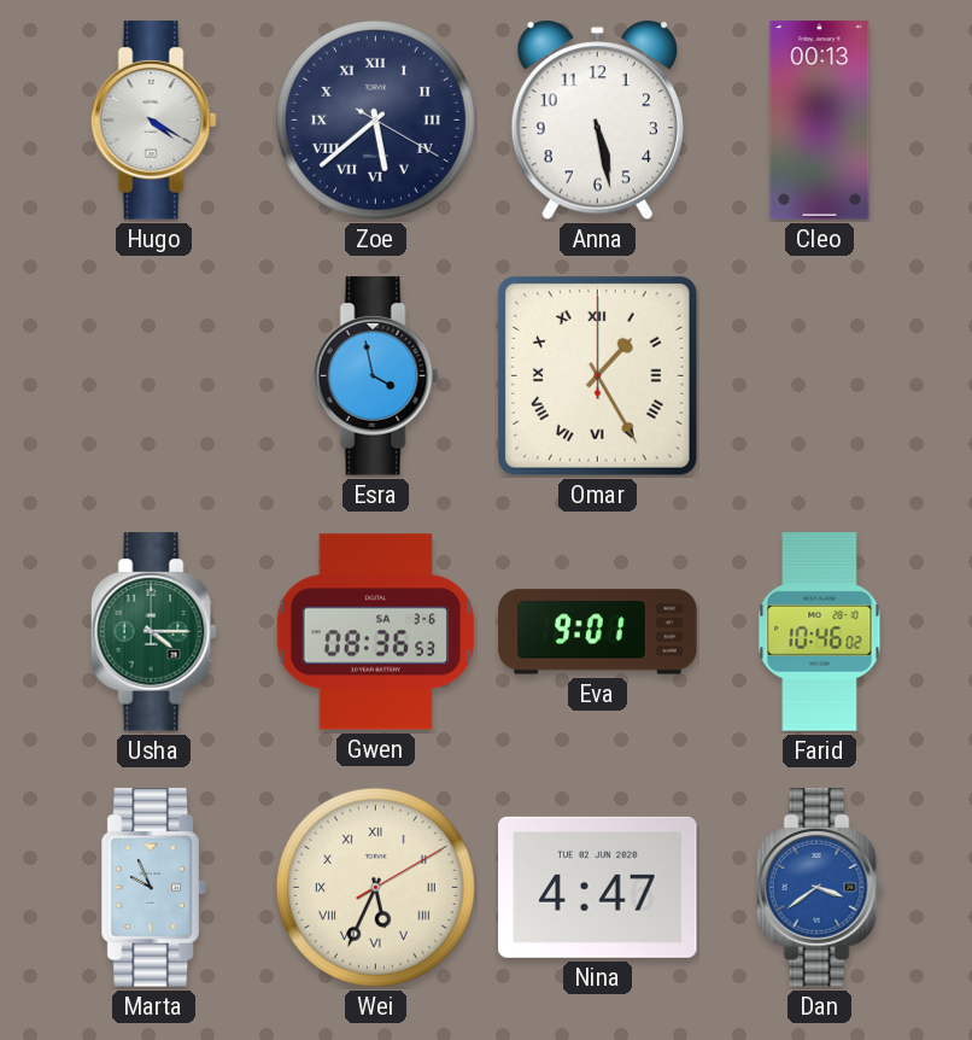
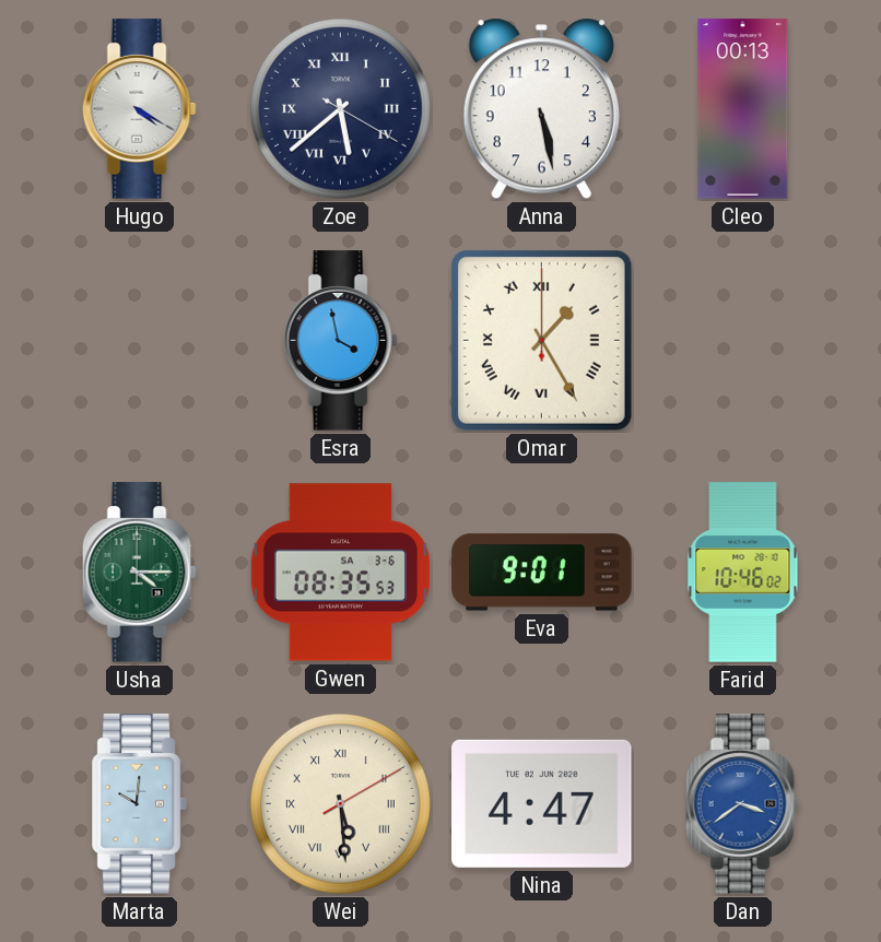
Gwen: 08:36 -> 08:35 (341, 573)
Marta: 9:56 -> 10:01 (139, 804)
Wei: 5:34 -> 5:29 (340, 803)
